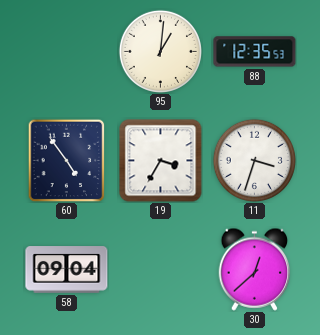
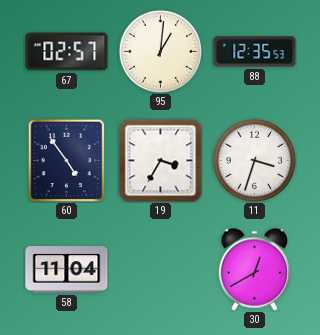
67: none -> 02:57 (67, 52)
58: 09:04 -> 11:04 (67, 270)
30: 12:38 -> 12:40 (255, 269)
